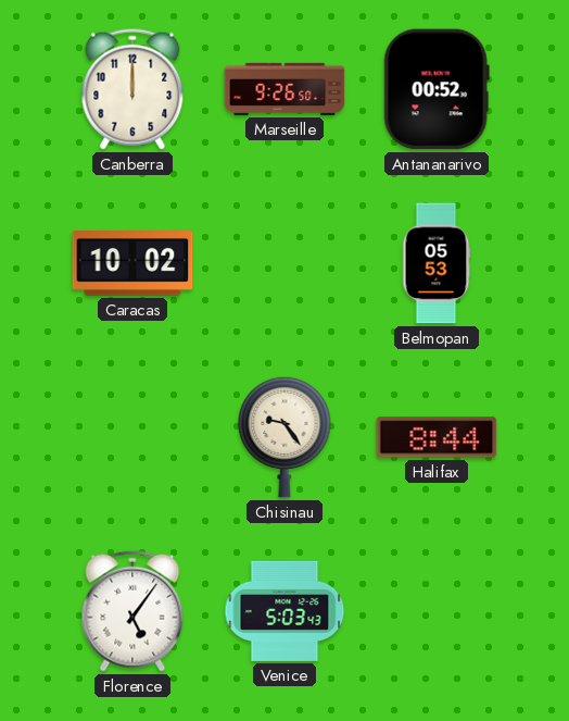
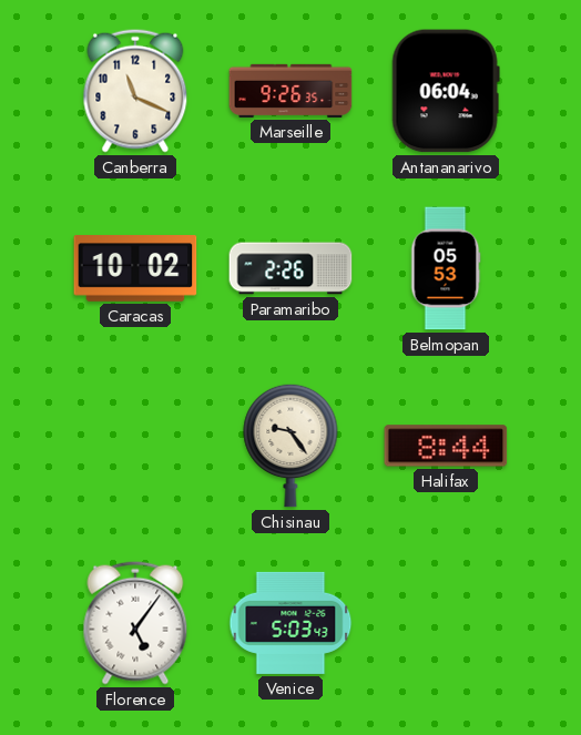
Canberra: 12:00 -> 11:19 (135, 91)
Marseille: 9:26:50 -> 9:26:35 (290, 91)
Antananarivo: 00:52 -> 06:04 (446, 91)
Paramaribo: none -> 2:26 (290, 268)
